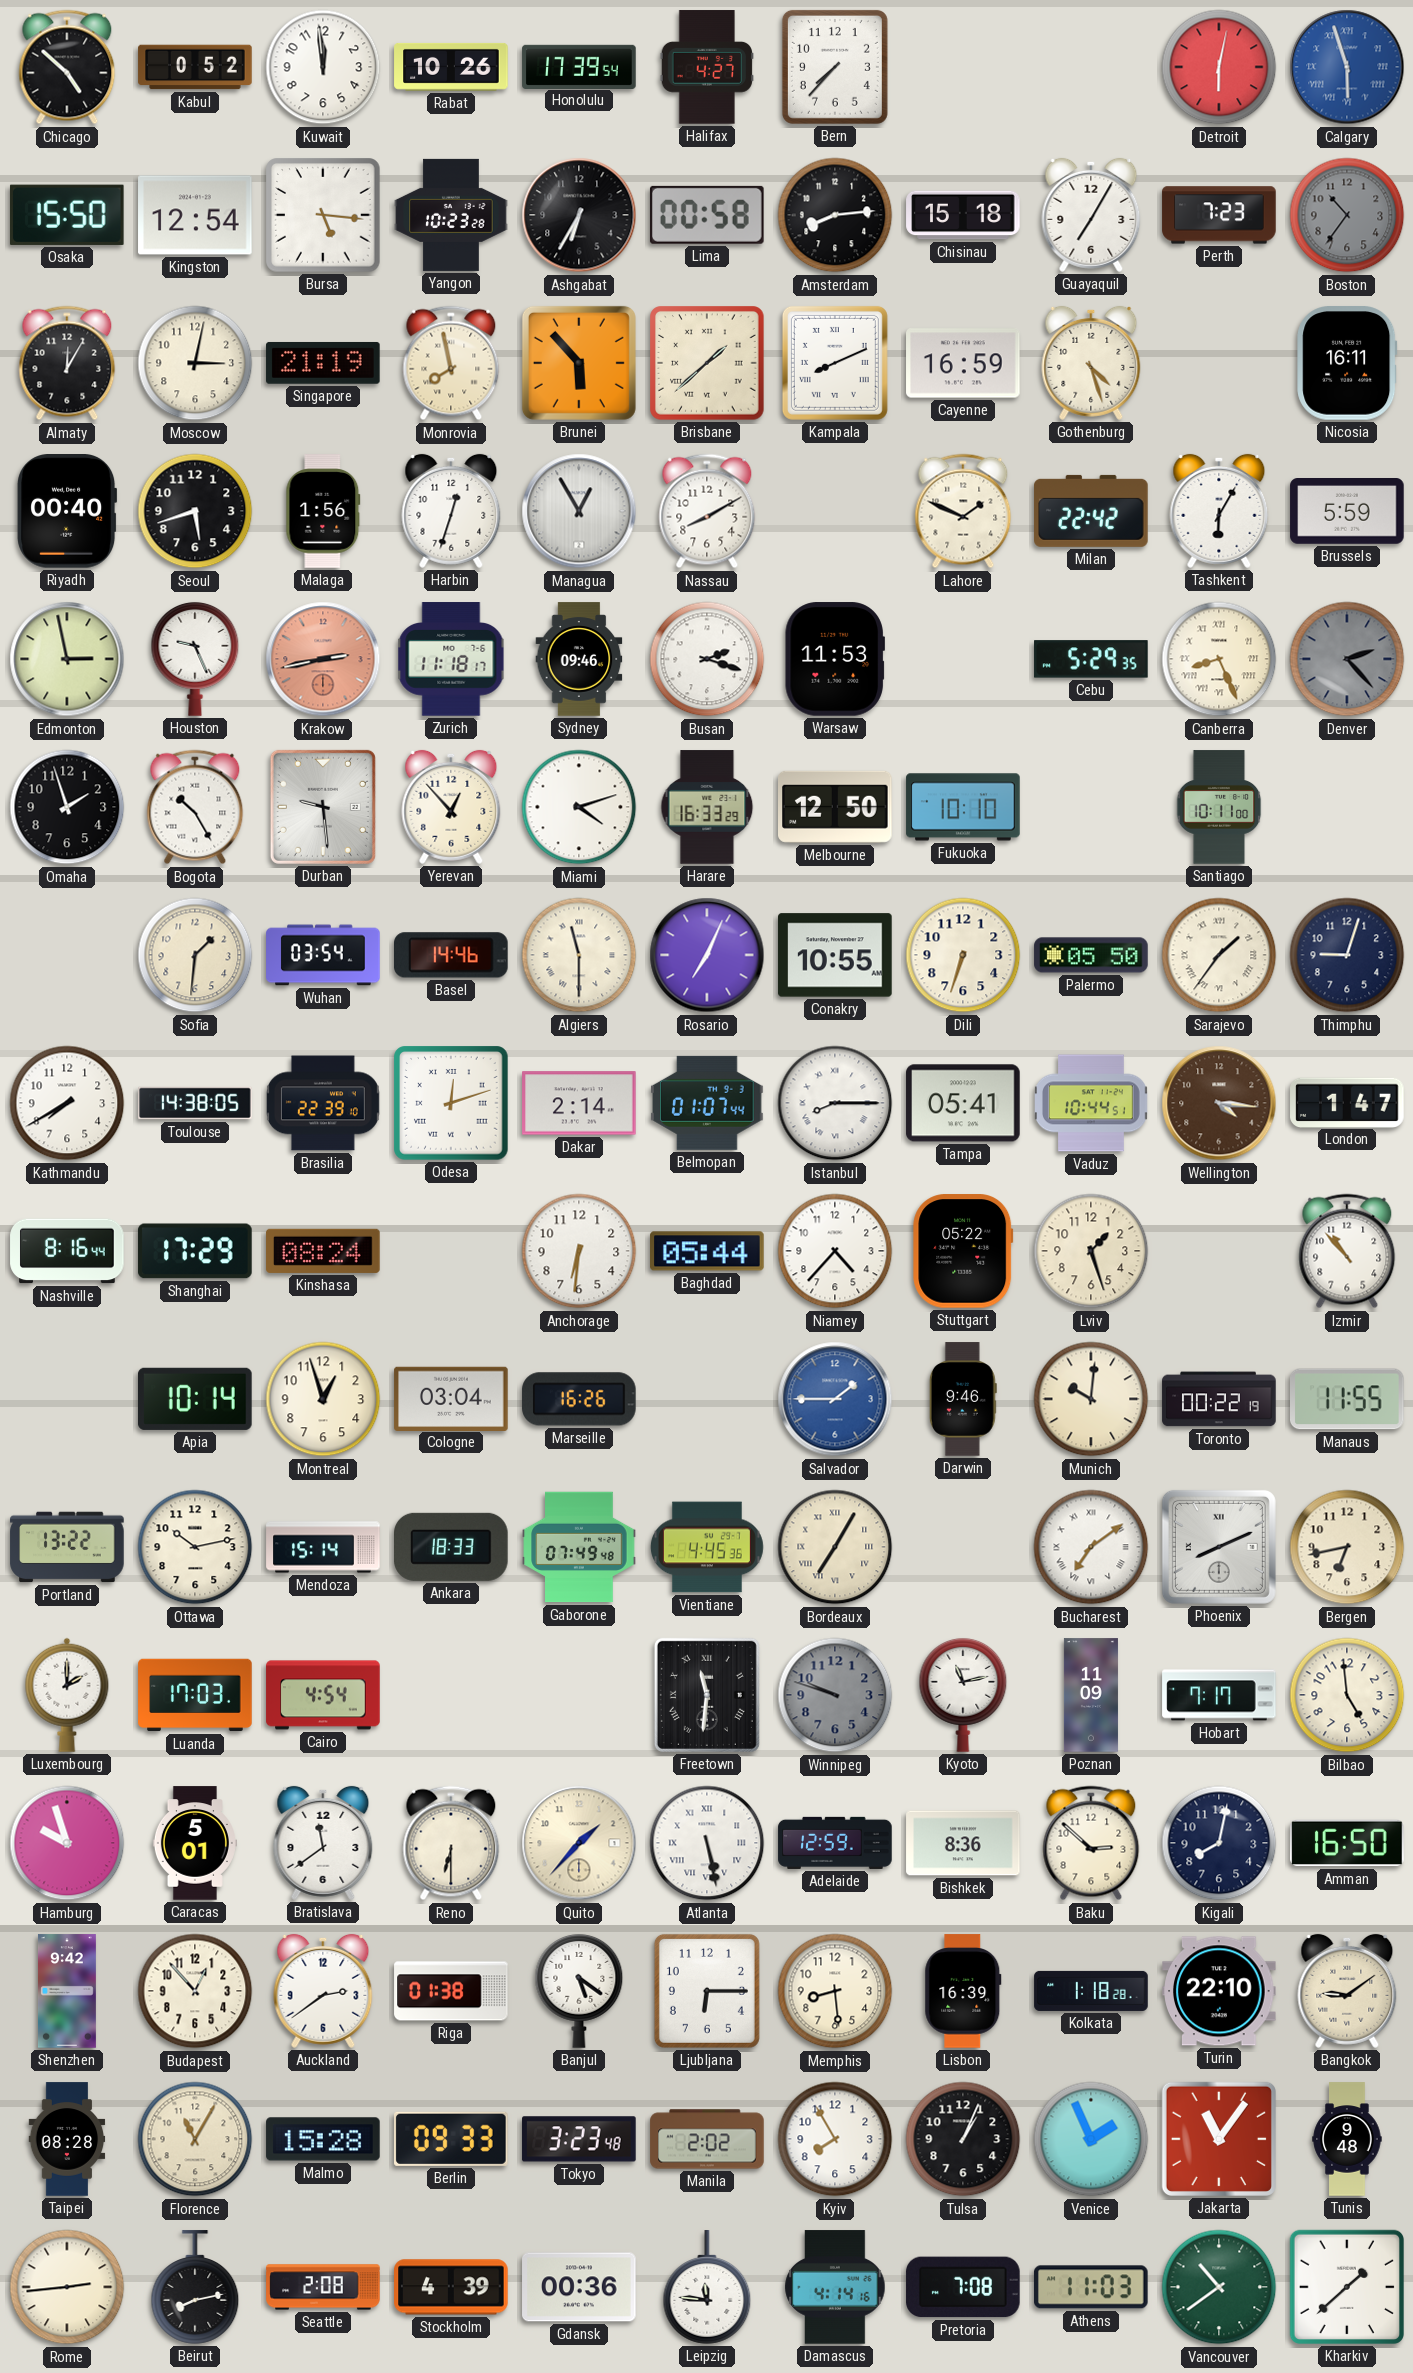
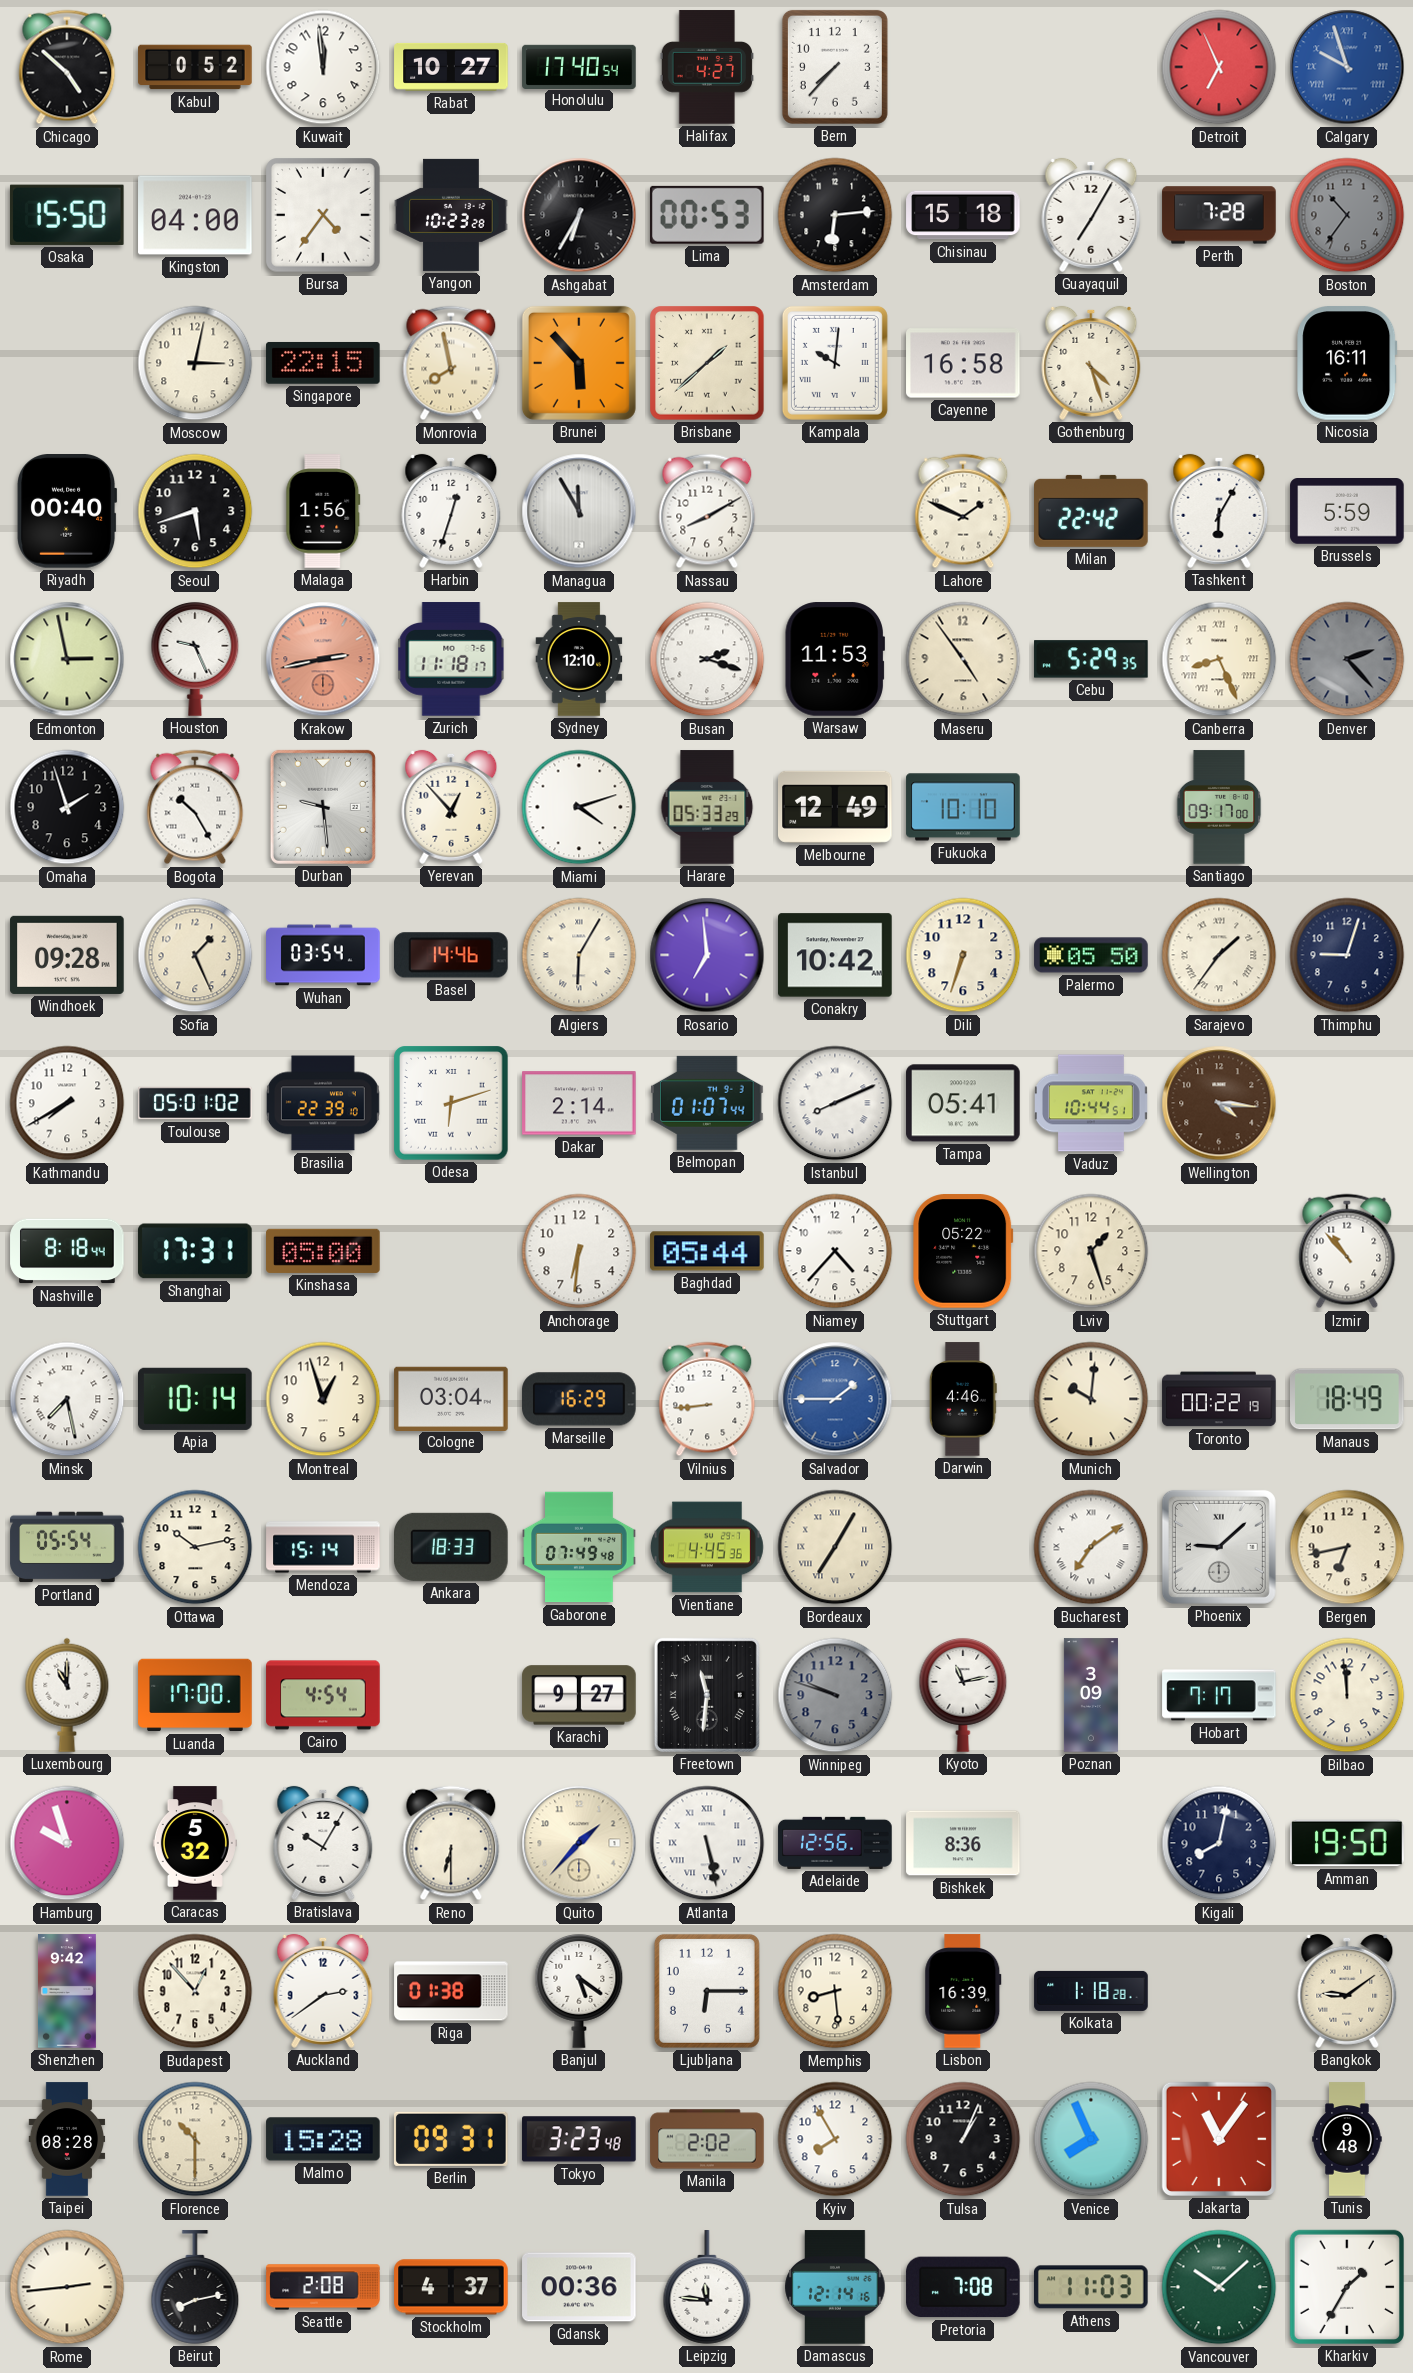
Rabat: 10:26 -> 10:27 (451, 67)
Honolulu: 17:39 -> 17:40 (579, 66)
Detroit: 6:02 -> 6:56 (1219, 67)
Calgary: 5:57 -> 9:57 (1347, 67)
Kingston: 12:54 -> 04:00 (195, 215)
Bursa: 5:16 -> 4:36 (323, 215)
Lima: 00:58 -> 00:53 (707, 215)
Amsterdam: 8:14 -> 6:14 (835, 215)
Perth: 7:23 -> 7:28 (1219, 215)
Almaty: 12:05 -> none (67, 363)
Singapore: 21:19 -> 22:15 (323, 363)
Kampala: 8:11 -> 10:01 (835, 363)
Cayenne: 16:59 -> 16:58 (963, 363)
Managua: 12:55 -> 11:55 (579, 511)
Sydney: 09:46 -> 12:10 (579, 659)
Maseru: none -> 4:54 (963, 659)
Harare: 16:33 -> 05:33 (707, 807)
Melbourne: 12:50 -> 12:49 (836, 807)
Santiago: 10:11 -> 09:17 (1219, 807)
Windhoek: none -> 09:28 (67, 955)
Sofia: 1:31 -> 1:26 (195, 955)
Algiers: 11:30 -> 6:05 (579, 955)
Rosario: 7:04 -> 6:59 (707, 955)
Conakry: 10:55 -> 10:42 (835, 955)
Toulouse: 14:38 -> 05:01 (195, 1103)
Odesa: 12:12 -> 6:12 (451, 1103)
Istanbul: 8:15 -> 8:11 (835, 1103)
London: 1:47 -> none (1347, 1102)
Nashville: 8:16 -> 8:18 (67, 1251)
Shanghai: 17:29 -> 17:31 (195, 1251)
Kinshasa: 08:24 -> 05:00 (323, 1251)
Minsk: none -> 7:28 (67, 1399)
Marseille: 16:26 -> 16:29 (579, 1399)
Vilnius: none -> 8:44 (707, 1399)
Darwin: 9:46 -> 4:46 (963, 1399)
Manaus: 11:55 -> 18:49 (1348, 1399)
Portland: 13:22 -> 05:54 (67, 1547)
Phoenix: 8:11 -> 9:08 (1219, 1547)
Luxembourg: 2:00 -> 11:00 (67, 1695)
Luanda: 17:03 -> 17:00 (195, 1695)
Karachi: none -> 9:27 (579, 1695)
Poznan: 11:09 -> 3:09 (1091, 1695)
Bilbao: 4:59 -> 11:59 (1347, 1695)
Caracas: 5:01 -> 5:32 (195, 1843)
Bratislava: 11:39 -> 10:05 (323, 1843)
Adelaide: 12:59 -> 12:56 (835, 1843)
Baku: 2:52 -> none (1091, 1843)
Amman: 16:50 -> 19:50 (1347, 1843)
Turin: 22:10 -> none (1219, 1991)
Florence: 11:05 -> 10:30 (195, 2139)
Berlin: 09:33 -> 09:31 (452, 2139)
Venice: 1:56 -> 7:56 (1091, 2139)
Stockholm: 4:39 -> 4:37 (451, 2287)
Damascus: 4:14 -> 12:14 (835, 2287)
Vancouver: 10:39 -> 10:08 (1219, 2287)
Kharkiv: 1:38 -> 1:35 (1347, 2287)
